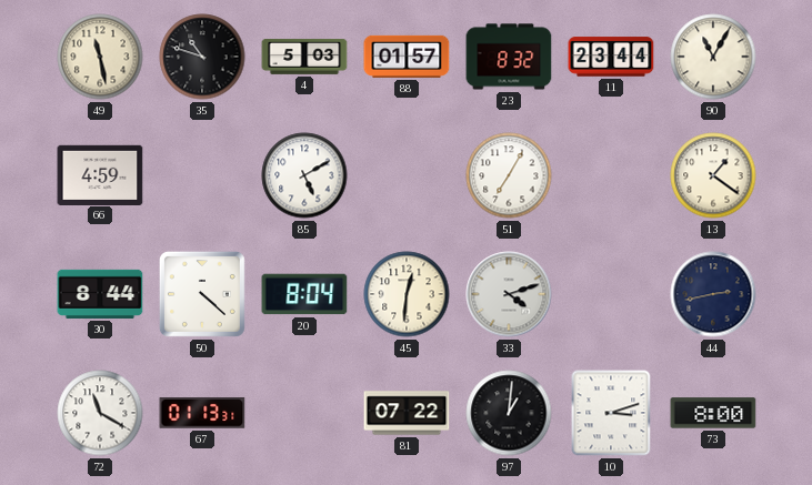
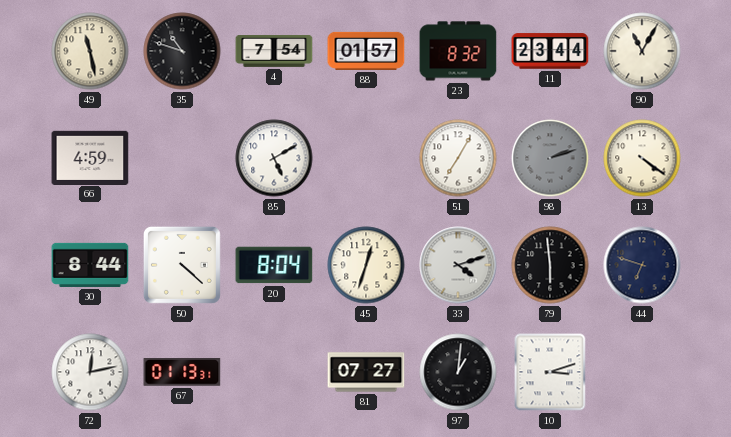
4: 5:03 -> 7:54 (274, 52)
98: none -> 2:12 (550, 158)
13: 1:21 -> 4:21 (642, 158)
45: 12:31 -> 12:33 (366, 265)
79: none -> 5:59 (550, 265)
44: 2:43 -> 6:48 (642, 265)
72: 11:20 -> 12:13 (90, 372)
81: 07:22 -> 07:27 (366, 372)
73: 8:00 -> none (713, 413)
